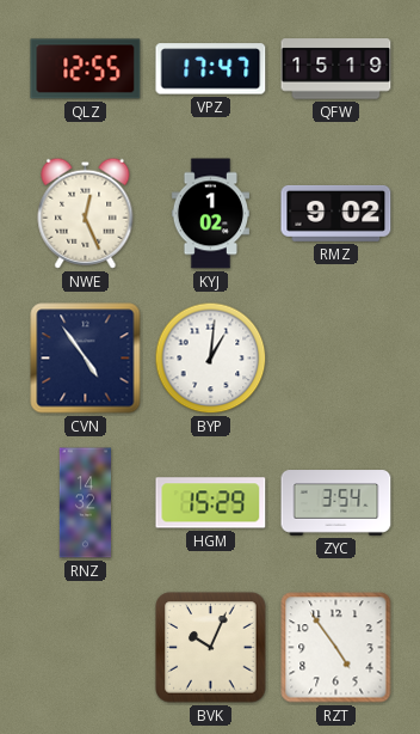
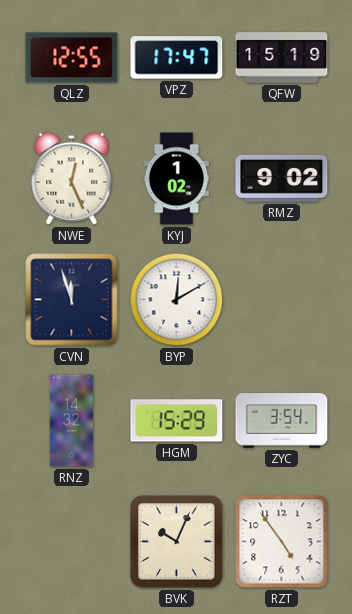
CVN: 4:54 -> 11:57 (72, 300)
BYP: 1:01 -> 12:10 (177, 300)
